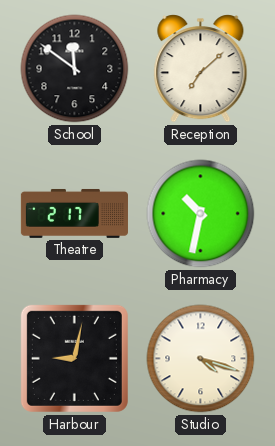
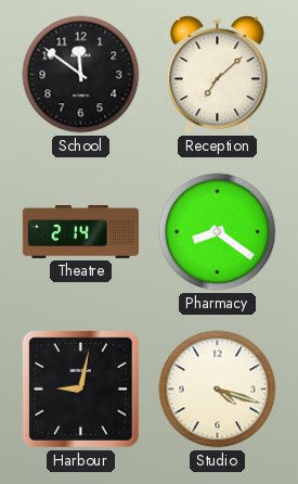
Theatre: 2:17 -> 2:14 (80, 231)
Pharmacy: 10:32 -> 8:21 (218, 232)
